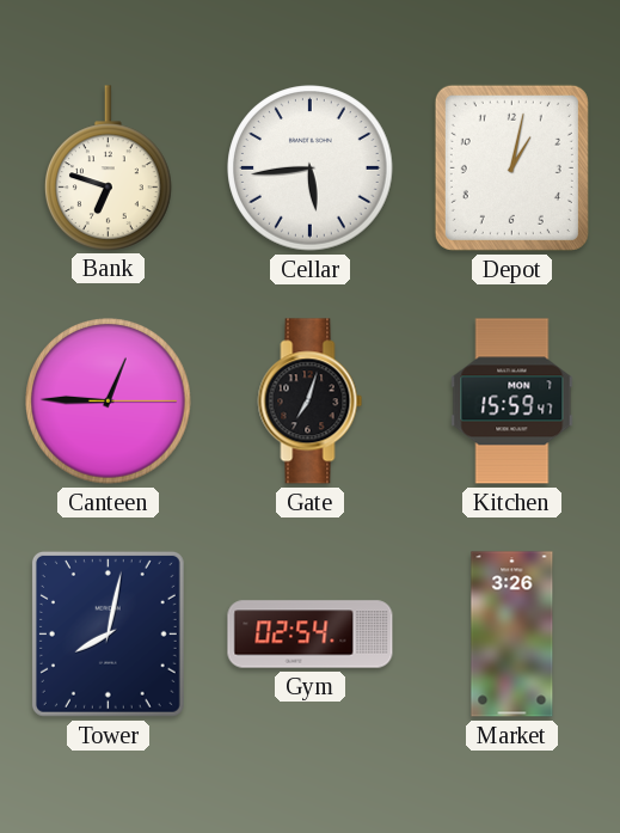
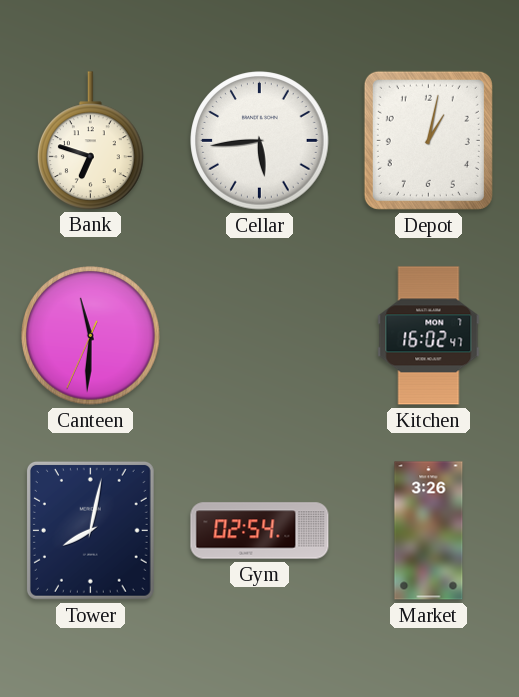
Canteen: 12:45 -> 11:30 (91, 336)
Gate: 7:03 -> none (311, 402)
Kitchen: 15:59 -> 16:02 (429, 336)
